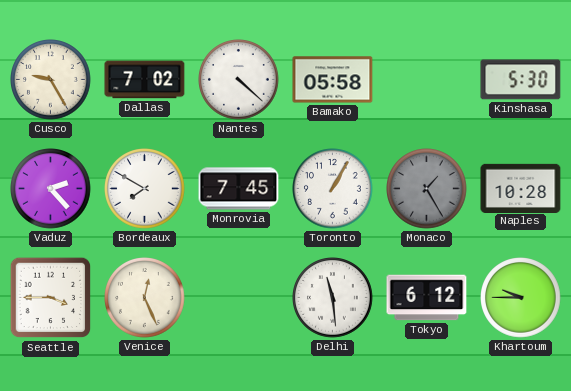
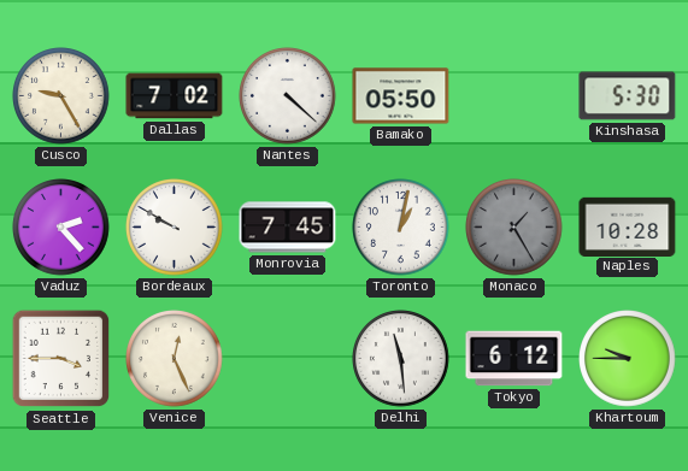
Bamako: 05:58 -> 05:50 (401, 96)
Bordeaux: 7:50 -> 9:50 (175, 228)
Toronto: 1:05 -> 1:02 (401, 228)
